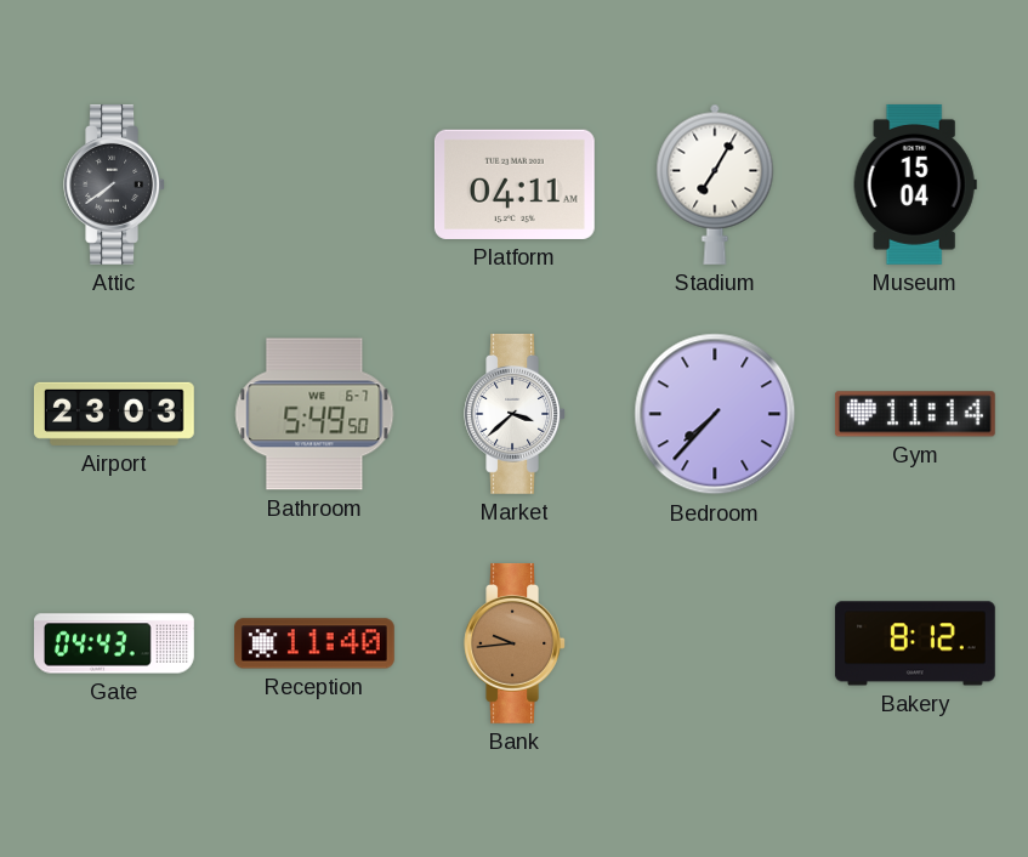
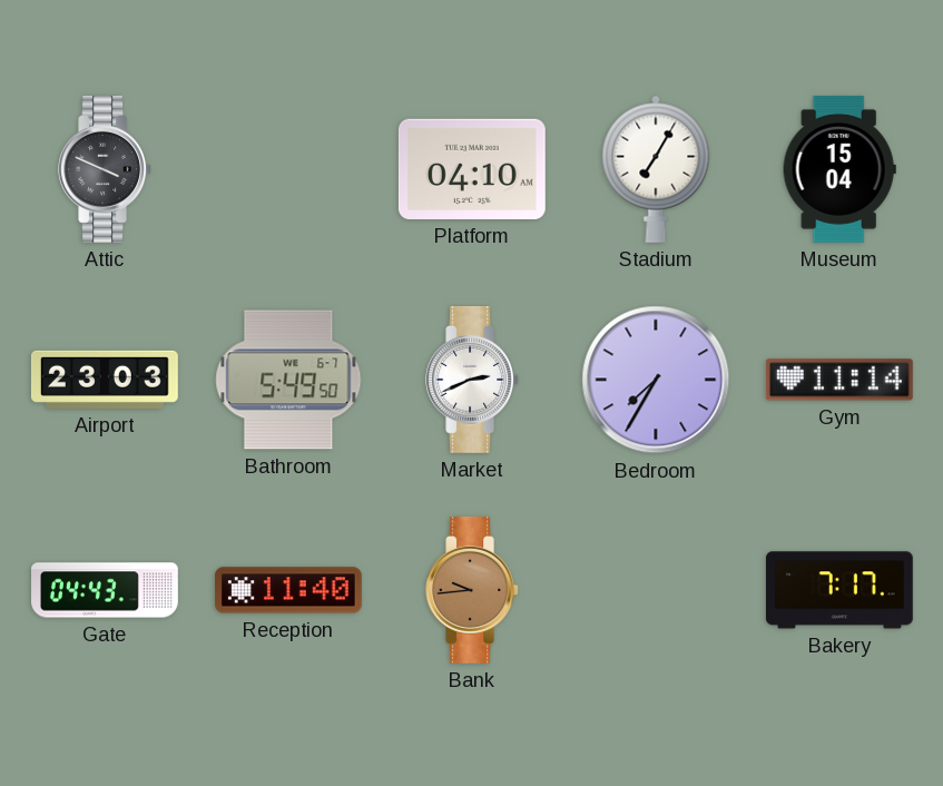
Attic: 7:39 -> 3:49 (105, 169)
Platform: 04:11 -> 04:10 (472, 169)
Market: 3:38 -> 2:41 (472, 380)
Bedroom: 7:37 -> 7:35 (656, 380)
Bakery: 8:12 -> 7:17 (839, 590)
